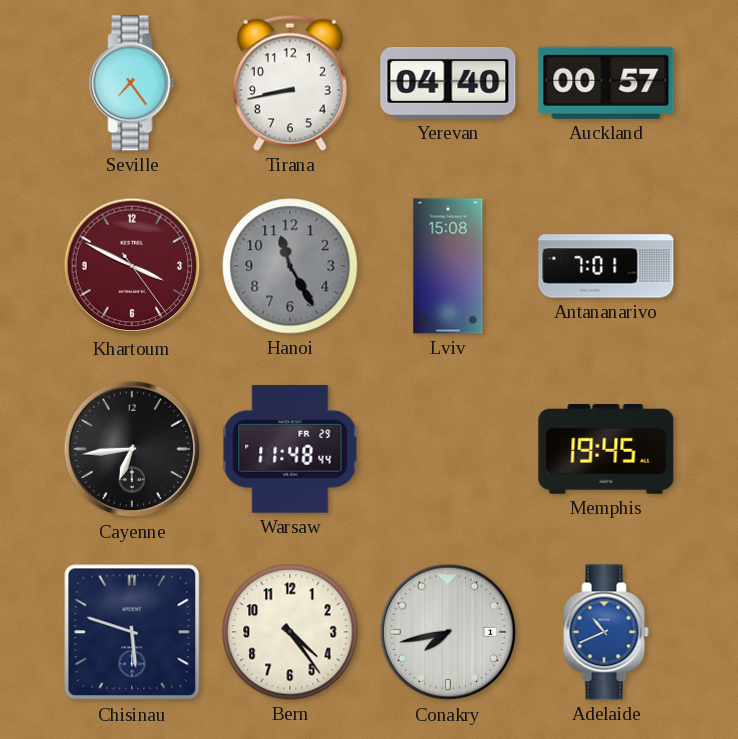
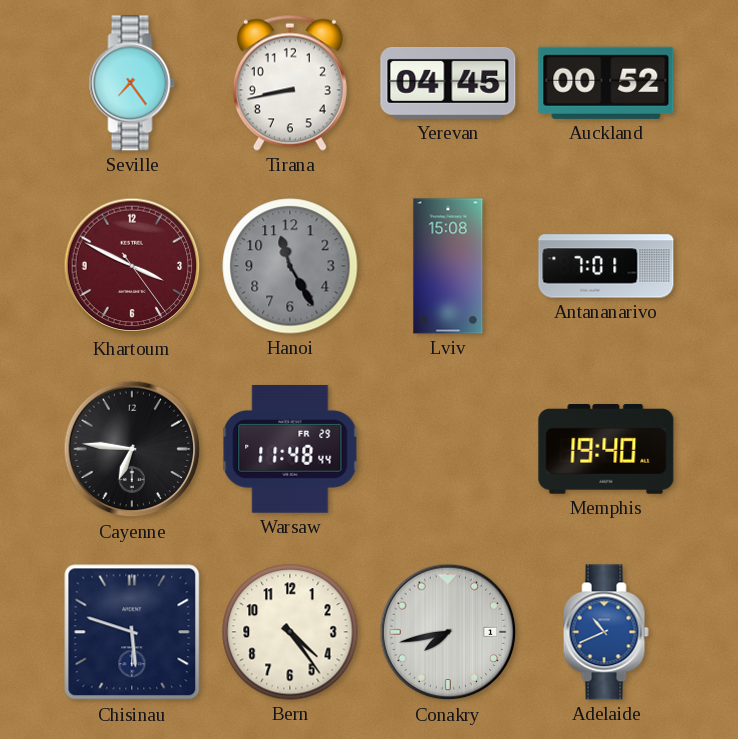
Yerevan: 04:40 -> 04:45 (448, 83)
Auckland: 00:57 -> 00:52 (606, 83)
Cayenne: 6:44 -> 6:46 (132, 449)
Memphis: 19:45 -> 19:40 (606, 450)
